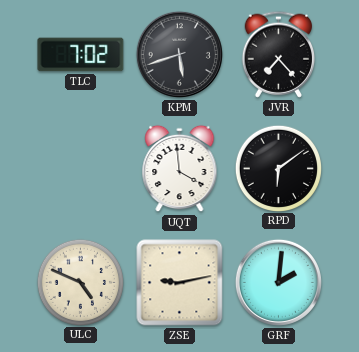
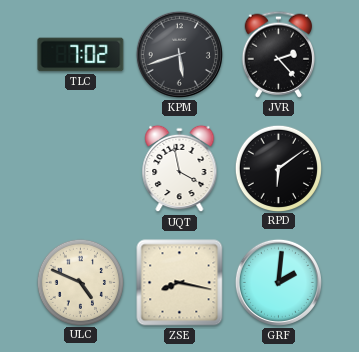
JVR: 7:23 -> 2:23 (278, 54)
UQT: 3:59 -> 3:58 (180, 169)
ZSE: 9:13 -> 8:17 (180, 283)
